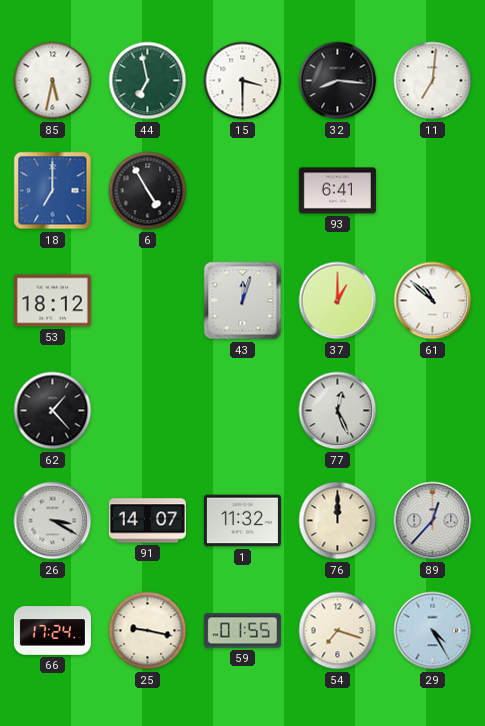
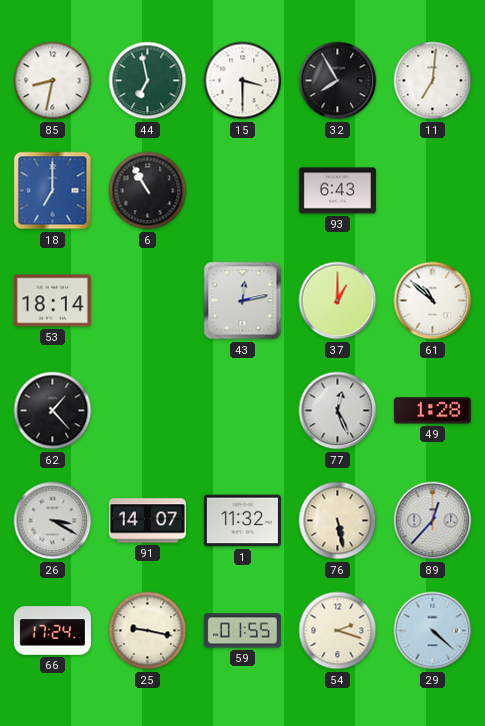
85: 5:32 -> 8:32 (53, 81)
32: 8:16 -> 7:55 (338, 81)
6: 4:55 -> 10:55 (148, 191)
93: 6:41 -> 6:43 (337, 191)
53: 18:12 -> 18:14 (52, 301)
43: 12:03 -> 12:13 (243, 301)
49: none -> 1:28 (432, 411)
76: 12:00 -> 5:28 (338, 521)
54: 7:18 -> 2:18 (338, 631)
29: 4:25 -> 4:22 (433, 631)
